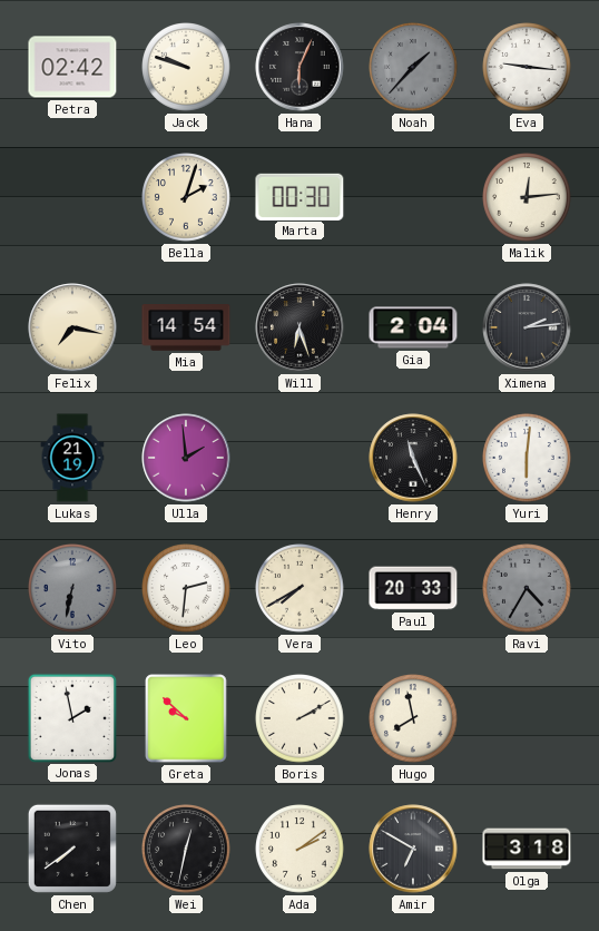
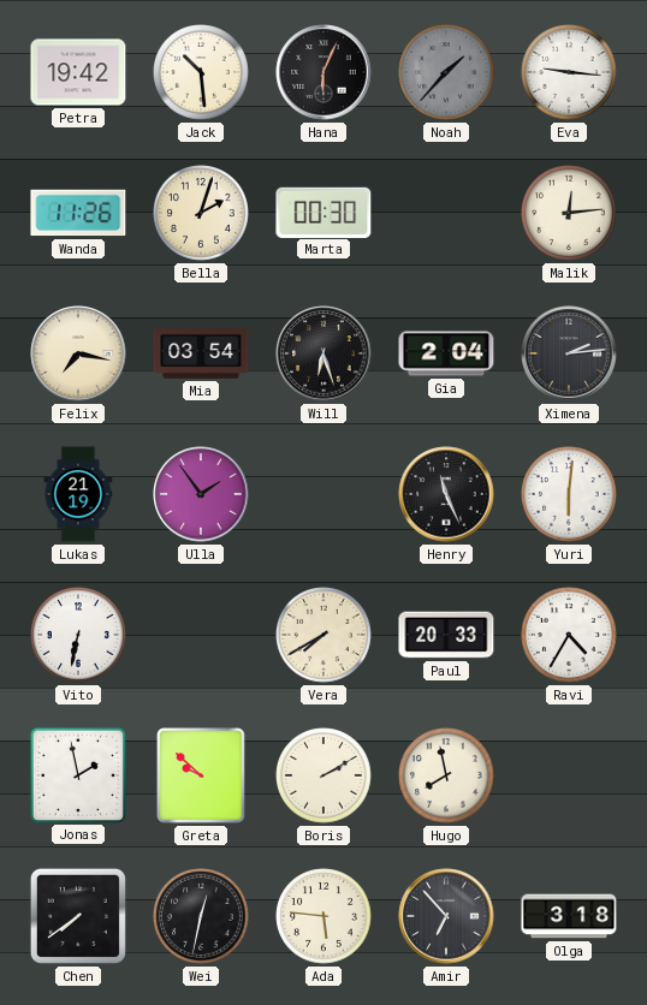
Petra: 02:42 -> 19:42 (78, 72)
Jack: 9:48 -> 10:29 (201, 72)
Wanda: none -> 11:26 (78, 213)
Mia: 14:54 -> 03:54 (201, 355)
Ulla: 1:59 -> 1:54 (201, 494)
Vito dial: grey -> white (78, 635)
Leo: 2:31 -> none (186, 588)
Ravi dial: grey -> white (569, 635)
Ada: 2:09 -> 5:46 (323, 916)
Amir: 6:50 -> 6:53 (446, 916)
